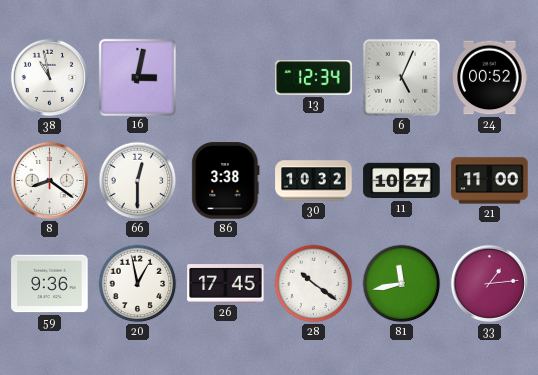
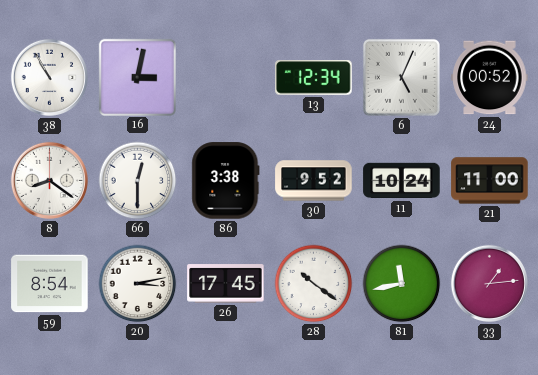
38: 10:58 -> 10:55 (49, 77)
30: 10:32 -> 9:52 (314, 181)
11: 10:27 -> 10:24 (402, 181)
59: 9:36 -> 8:54 (50, 284)
20: 12:58 -> 3:13 (138, 284)
